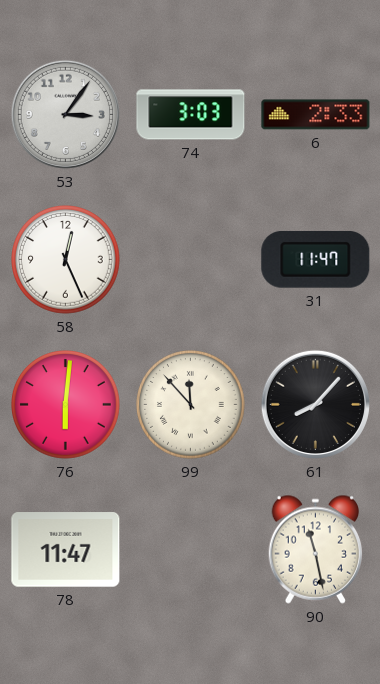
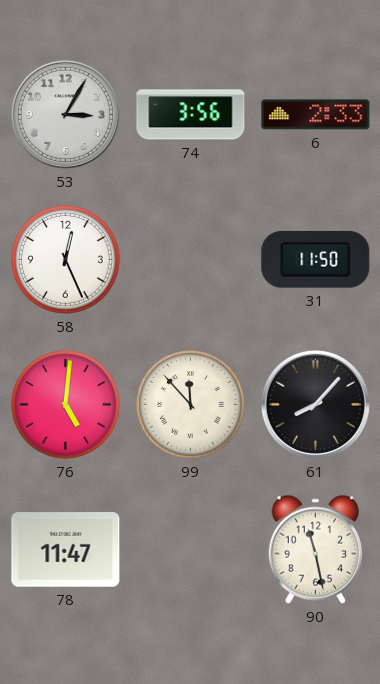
53: 3:06 -> 3:05 (65, 114)
74: 3:03 -> 3:56 (191, 115)
31: 11:47 -> 11:50 (316, 260)
76: 6:01 -> 5:01 (66, 405)
